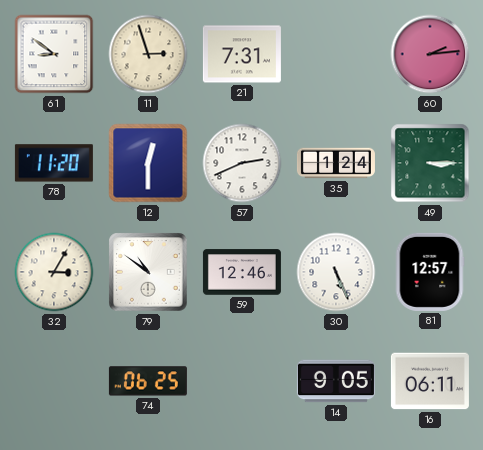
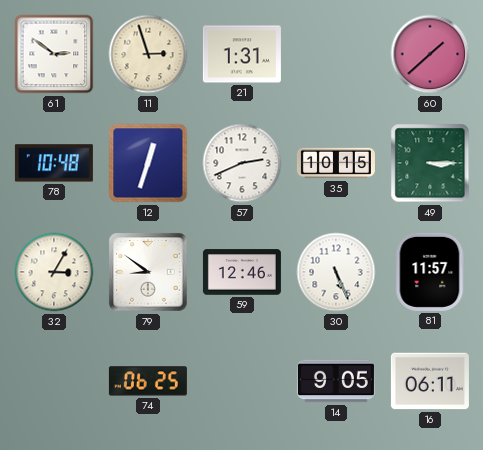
61: 8:51 -> 2:51 (54, 54)
21: 7:31 -> 1:31 (242, 54)
60: 2:14 -> 1:38 (430, 54)
78: 11:20 -> 10:48 (54, 163)
12: 12:30 -> 12:33 (148, 163)
35: 1:24 -> 10:15 (336, 163)
79: 10:51 -> 8:51 (148, 272)
81: 12:57 -> 11:57 (430, 272)
